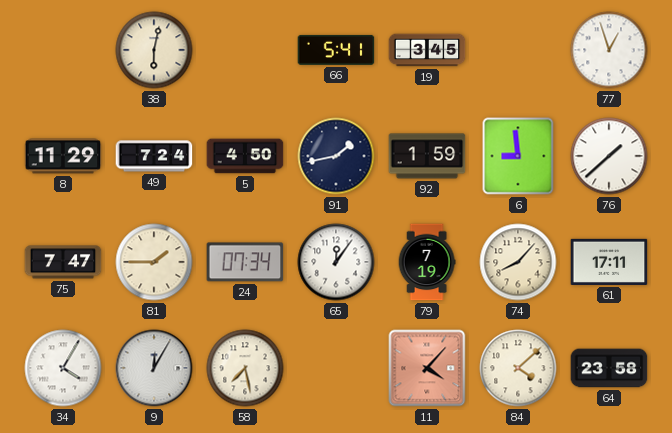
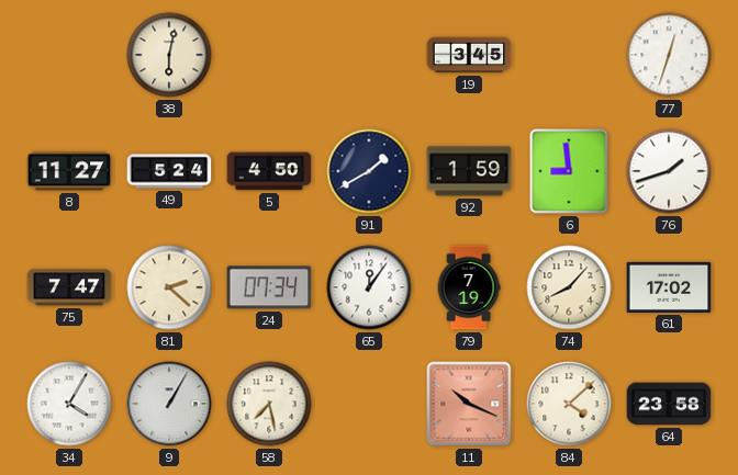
66: 5:41 -> none (336, 50)
77: 12:57 -> 12:33 (669, 55)
8: 11:29 -> 11:27 (69, 171)
49: 7:24 -> 5:24 (169, 171)
91: 1:43 -> 1:40 (369, 171)
76: 1:38 -> 1:42 (669, 171)
81: 1:45 -> 2:22 (169, 287)
61: 17:11 -> 17:02 (669, 287)
9: 12:05 -> 1:05 (169, 404)
11: 4:07 -> 10:19 (469, 404)
